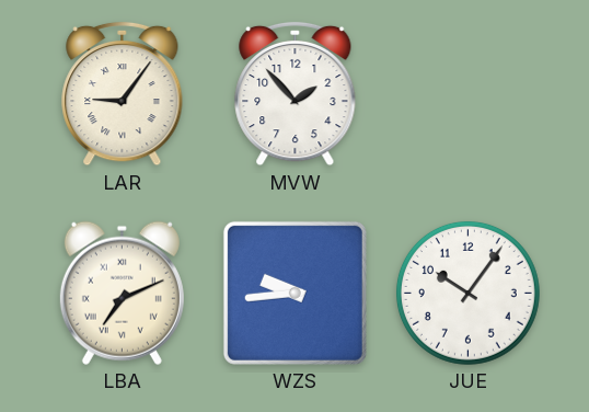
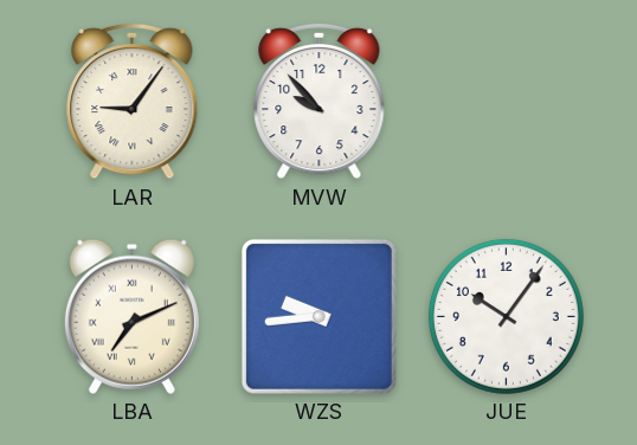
MVW: 1:53 -> 9:53 (320, 102)
